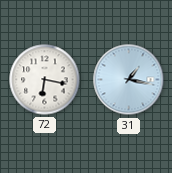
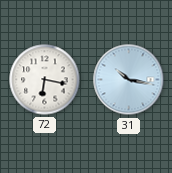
31: 1:17 -> 10:17 (129, 80)
